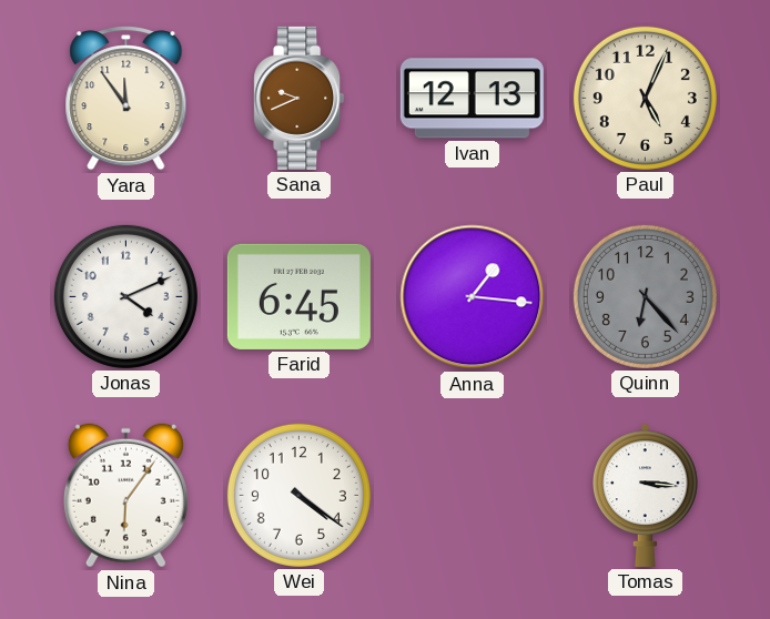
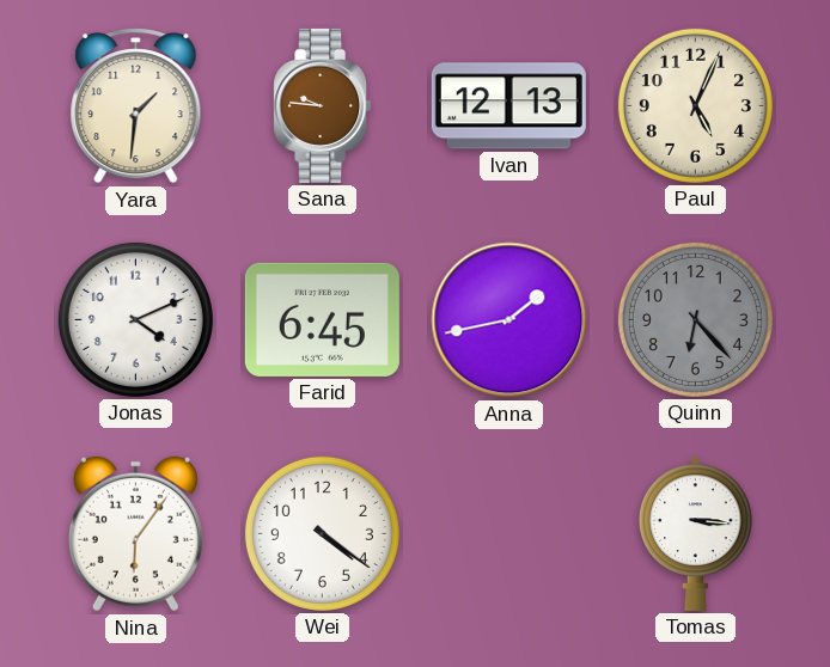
Yara: 11:54 -> 1:31 (136, 106)
Sana: 9:41 -> 9:46 (323, 105)
Anna: 1:16 -> 1:43 (509, 320)
